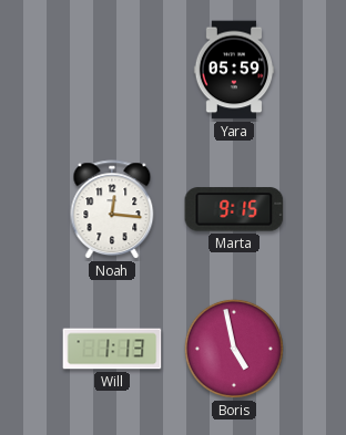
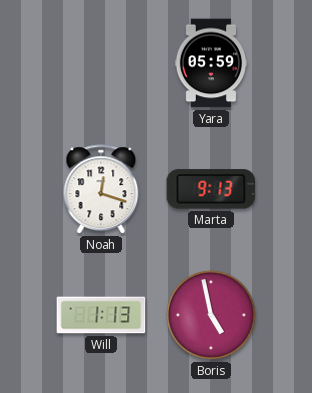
Noah: 12:16 -> 12:18 (101, 190)
Marta: 9:15 -> 9:13 (211, 189)
